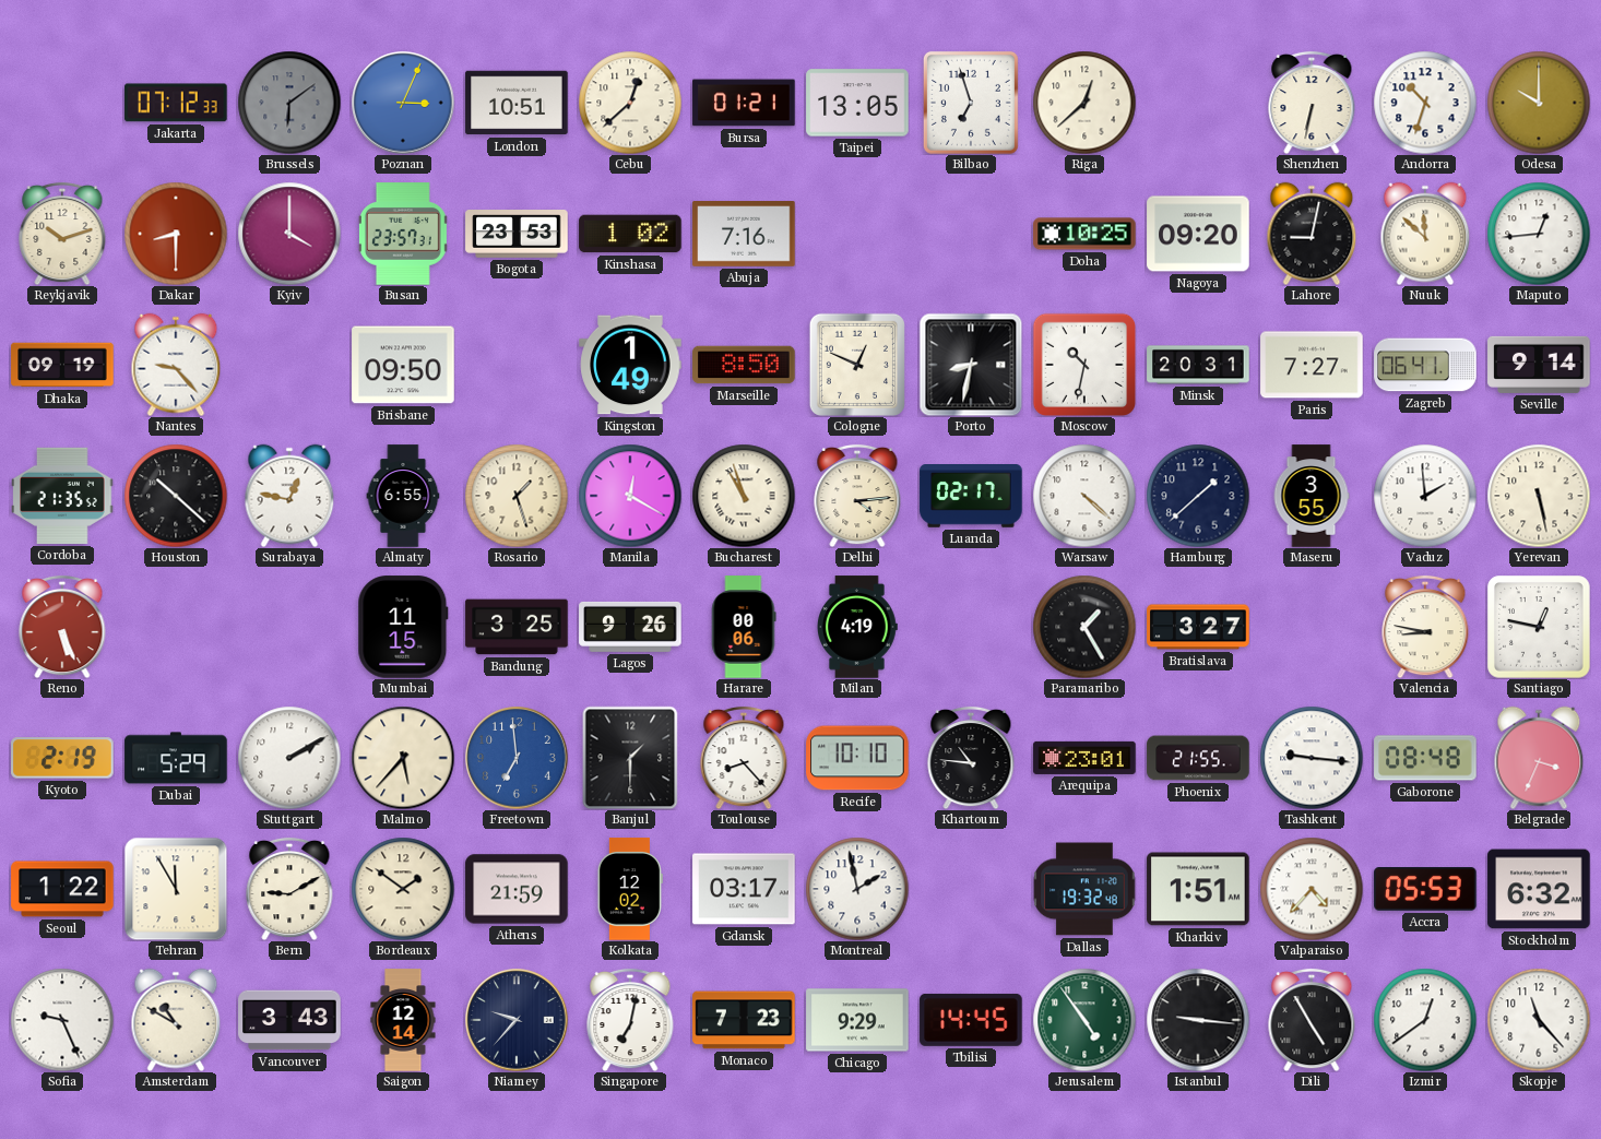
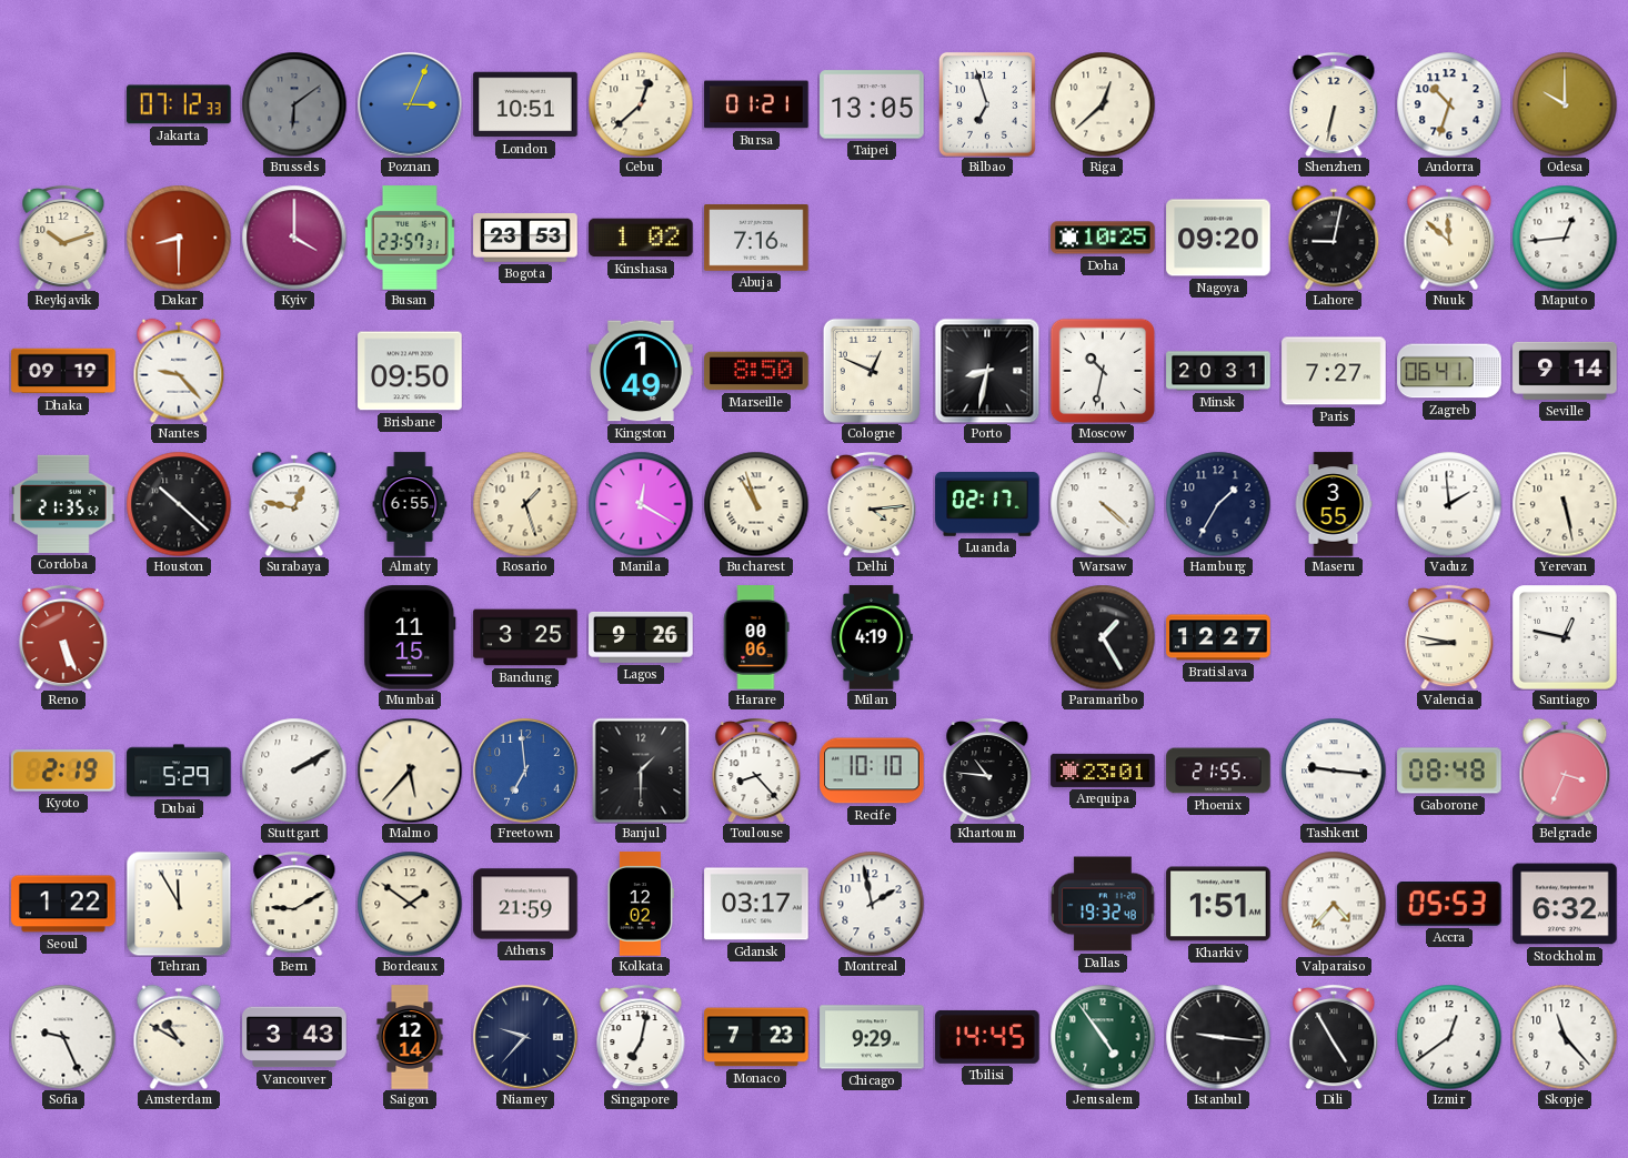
Hamburg: 1:38 -> 1:35 (1218, 504)
Bratislava: 3:27 -> 12:27 (1218, 637)
